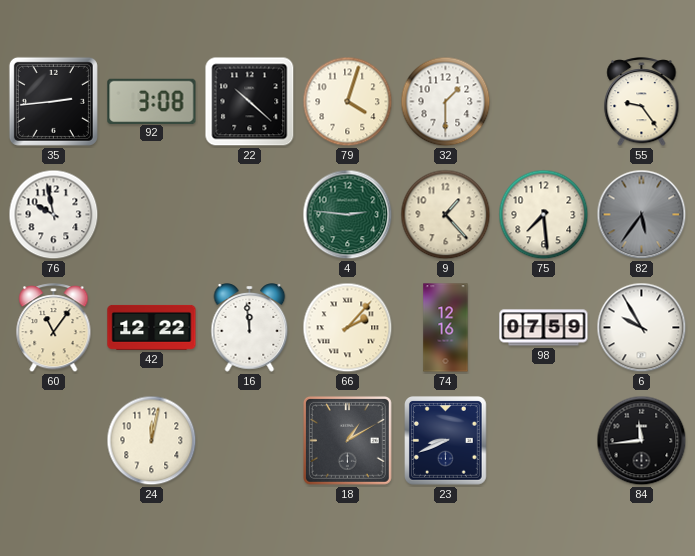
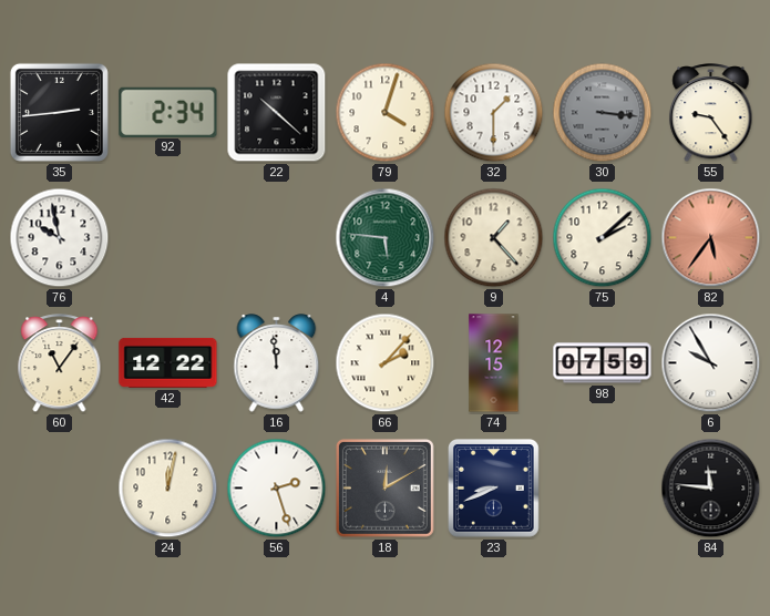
92: 3:08 -> 2:34 (168, 112)
30: none -> 3:16 (603, 113)
4: 2:46 -> 5:46 (386, 238)
75: 7:29 -> 2:08 (603, 238)
82 dial: grey -> salmon (711, 238)
74: 12:16 -> 12:15 (494, 363)
56: none -> 2:27 (277, 489)
18: 1:10 -> 12:10 (384, 487)
84: 11:44 -> 11:46 (711, 489)
